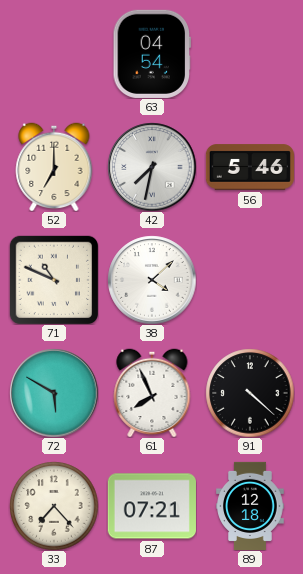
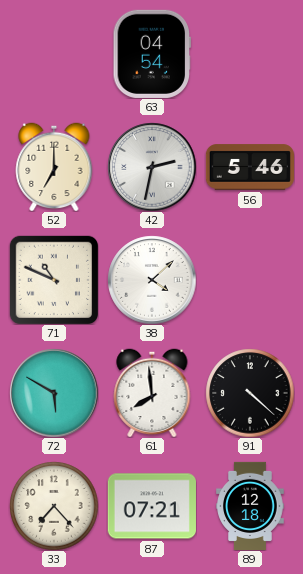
42: 7:32 -> 2:32 (152, 167)
61: 7:56 -> 7:59 (152, 393)
